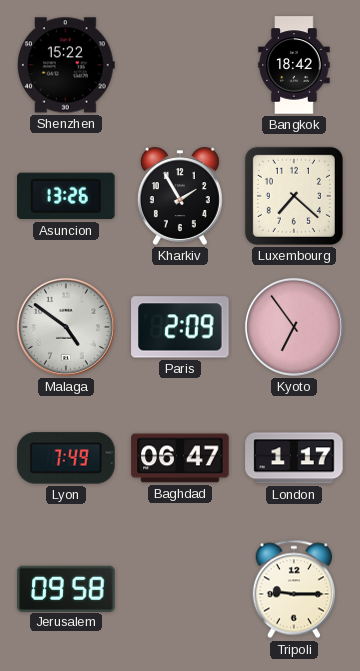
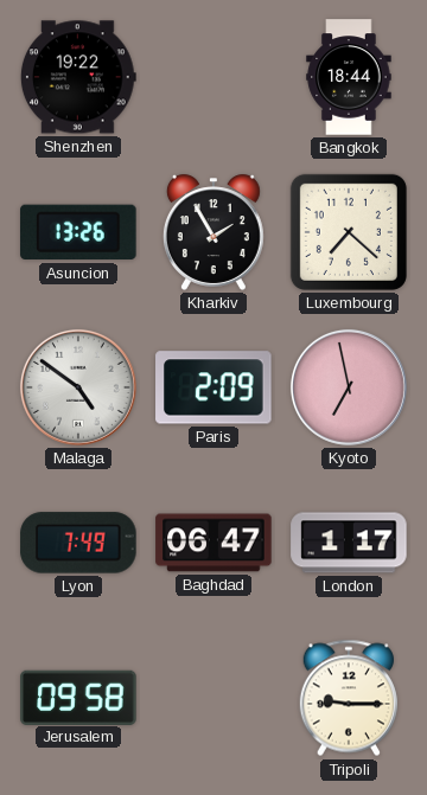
Shenzhen: 15:22 -> 19:22 (78, 77)
Bangkok: 18:42 -> 18:44 (349, 77)
Kyoto: 6:54 -> 6:58 (349, 387)
